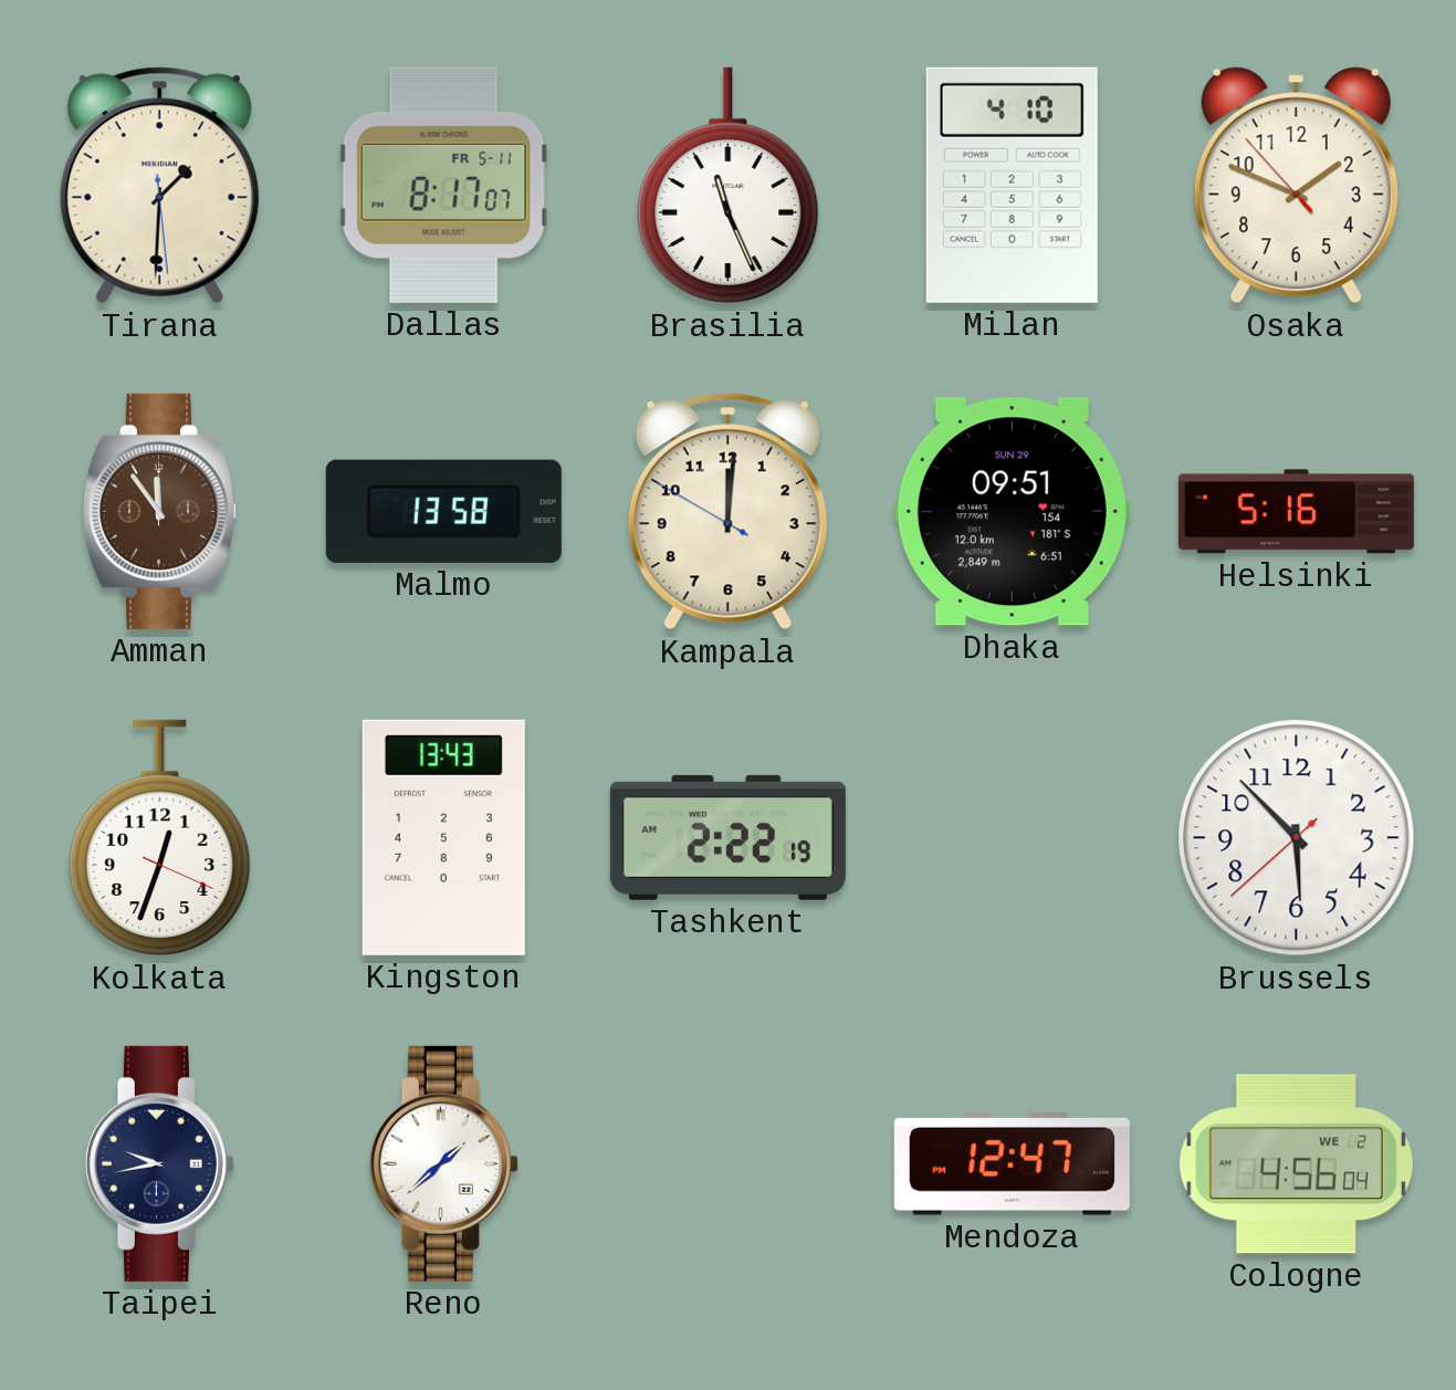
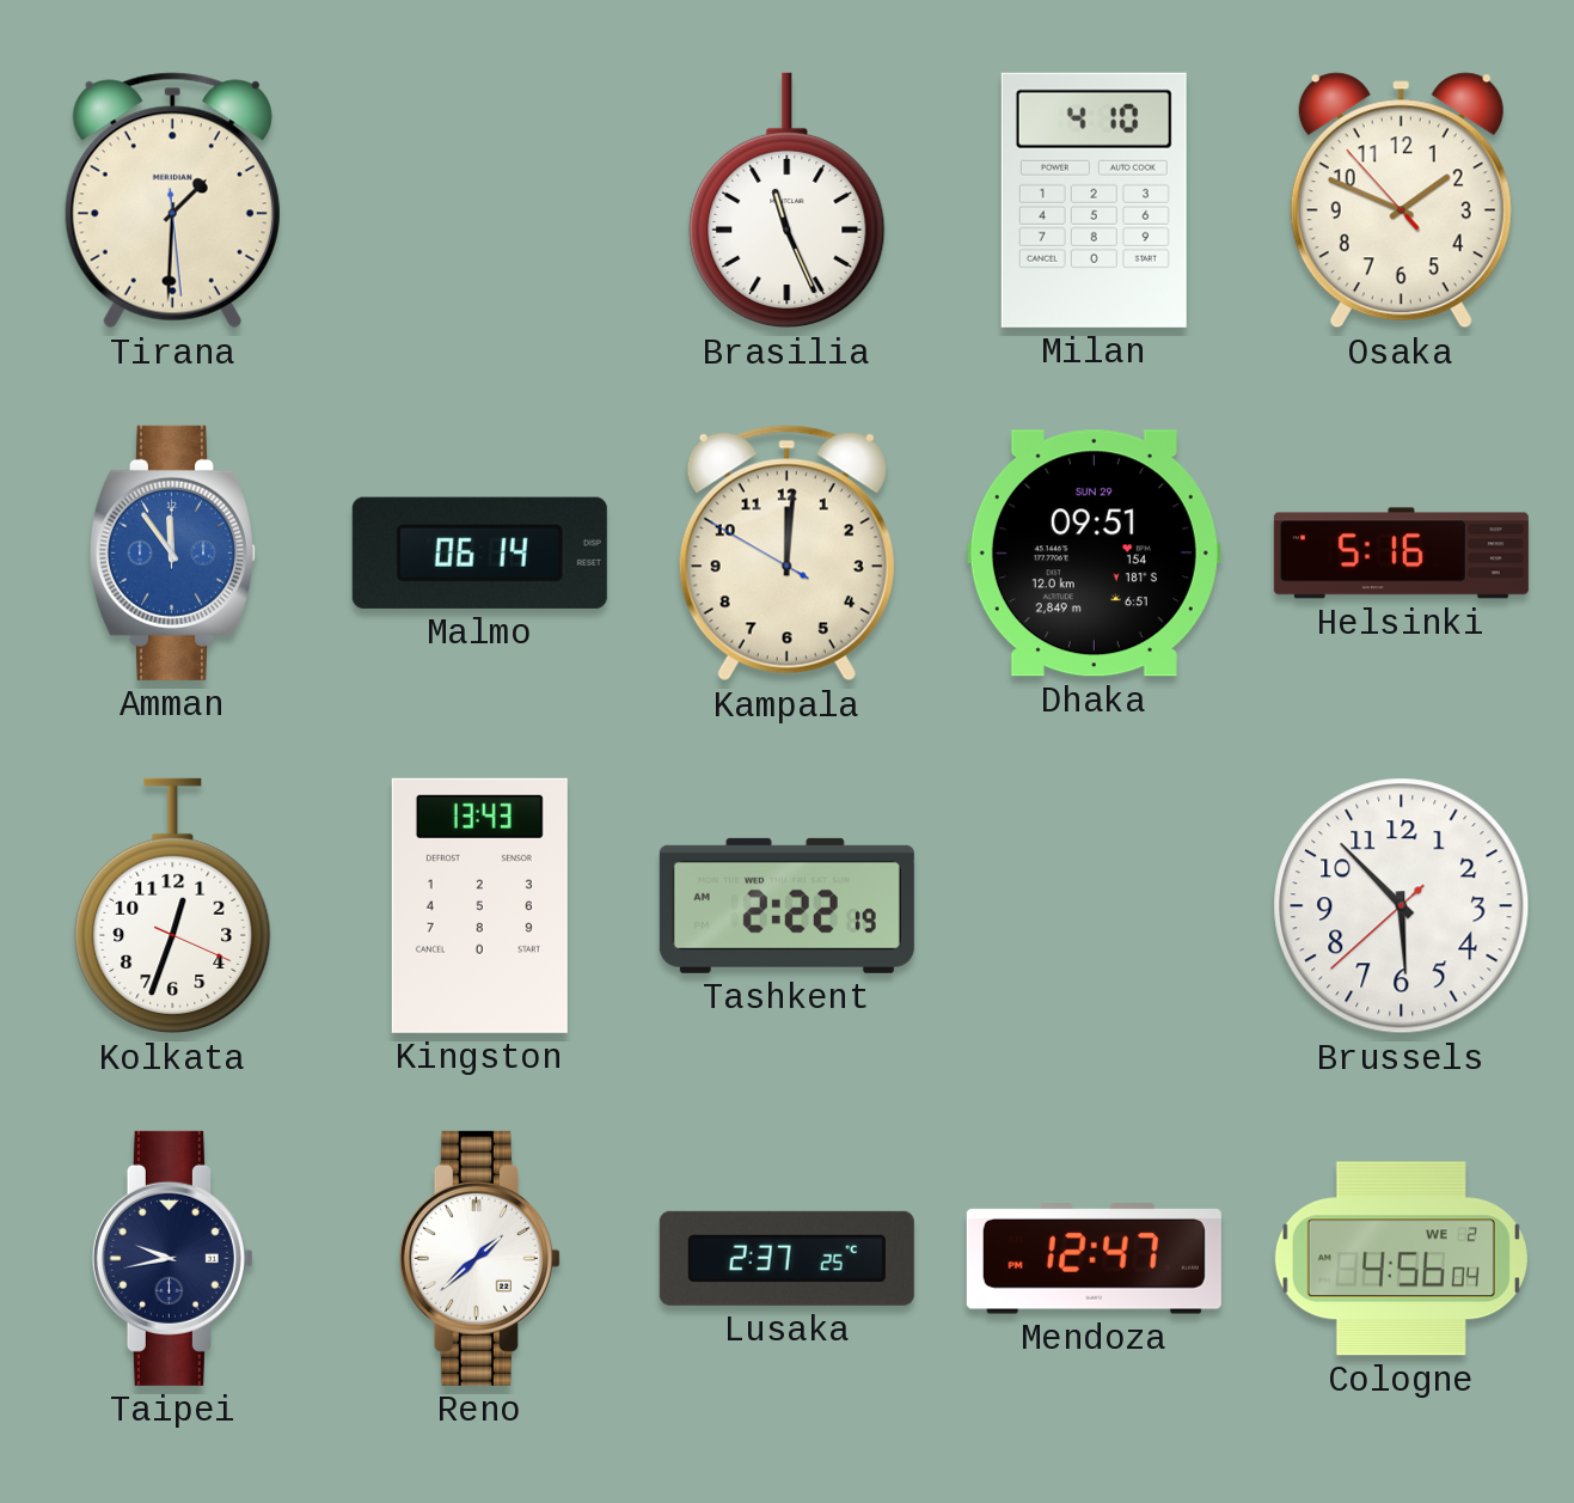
Dallas: 8:17 -> none (443, 185)
Amman dial: brown -> blue (172, 552)
Malmo: 13:58 -> 06:14 (479, 552)
Lusaka: none -> 2:37 (786, 1258)
